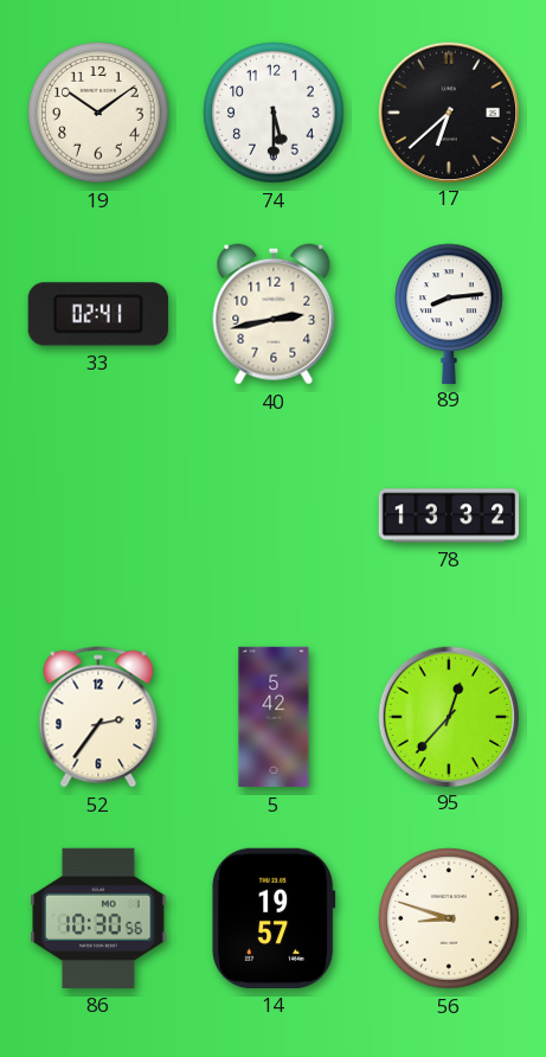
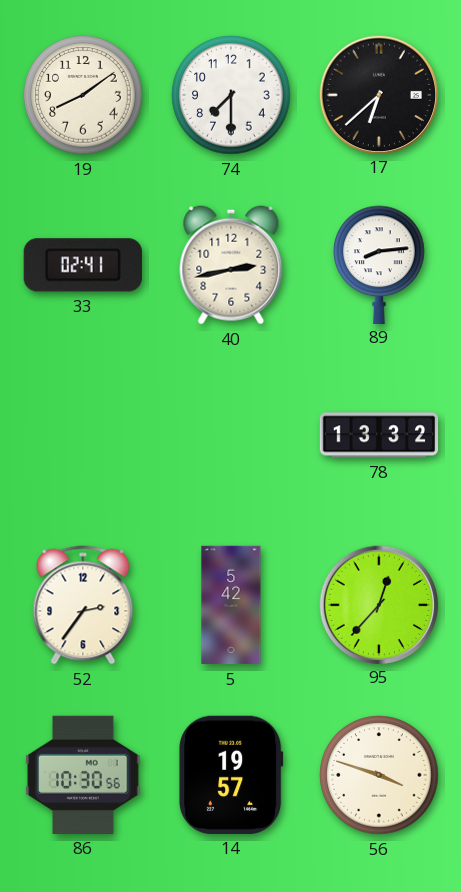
19: 10:09 -> 8:09 (83, 95)
74: 5:30 -> 7:30 (231, 95)
56: 8:48 -> 3:48 (379, 775)
